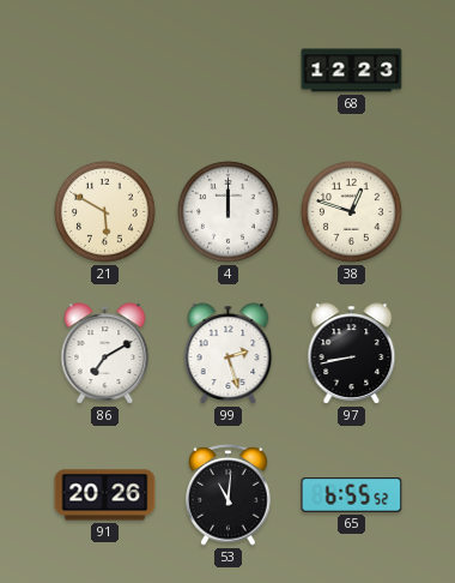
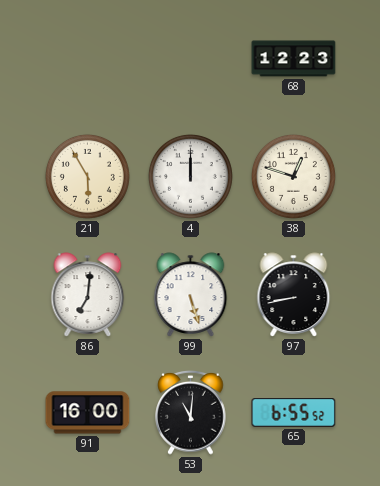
21: 5:50 -> 5:55 (87, 176)
86: 7:10 -> 7:01 (88, 295)
99: 2:27 -> 5:27 (191, 295)
91: 20:26 -> 16:00 (88, 413)
